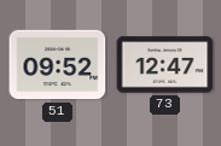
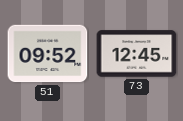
73: 12:47 -> 12:45 (137, 54)
